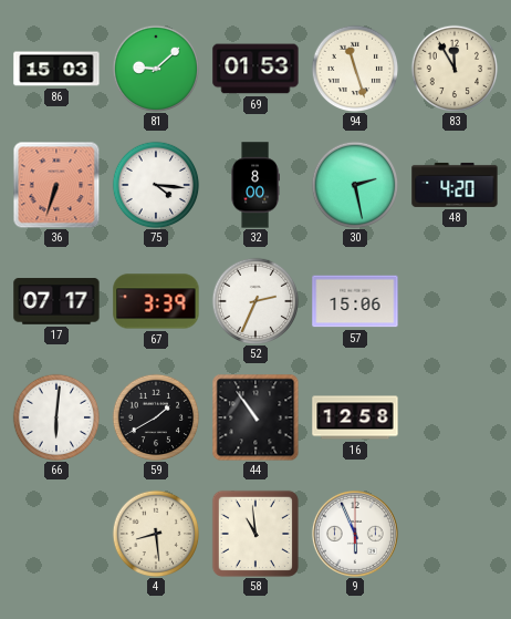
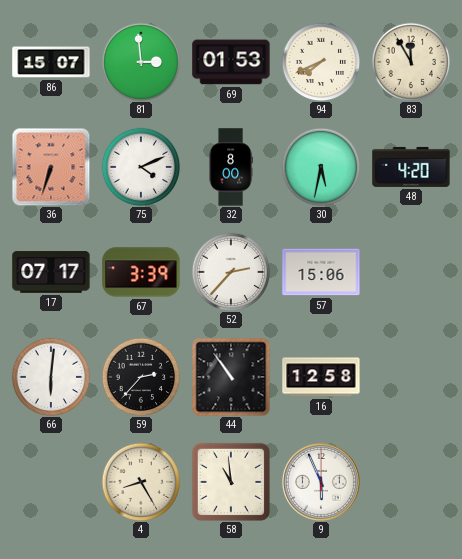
86: 15:03 -> 15:07 (51, 62)
81: 9:08 -> 2:59 (141, 62)
94: 11:27 -> 7:41 (321, 62)
75: 4:16 -> 4:11 (141, 167)
30: 2:28 -> 5:32 (321, 167)
52: 2:34 -> 2:37 (231, 272)
59: 1:40 -> 2:37 (141, 377)
4: 8:29 -> 8:25 (141, 482)
